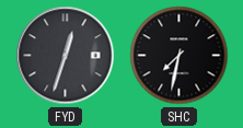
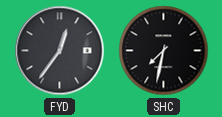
FYD: 12:33 -> 12:36 (60, 51)
